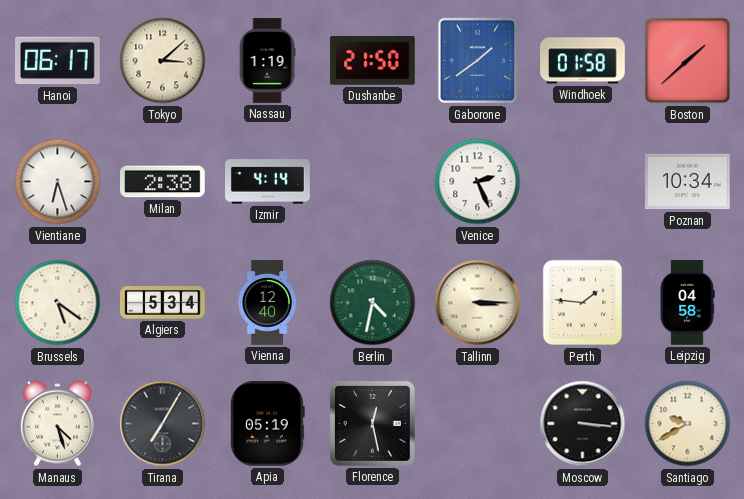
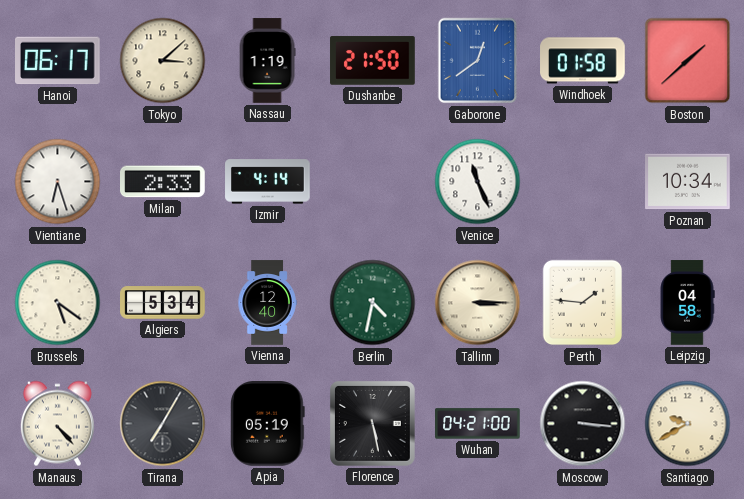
Gaborone: 1:39 -> 12:39 (478, 61)
Milan: 2:38 -> 2:33 (163, 182)
Venice: 2:26 -> 11:26 (478, 182)
Manaus: 4:27 -> 4:23 (57, 424)
Florence: 12:28 -> 5:28 (372, 423)
Wuhan: none -> 04:21 (478, 424)
